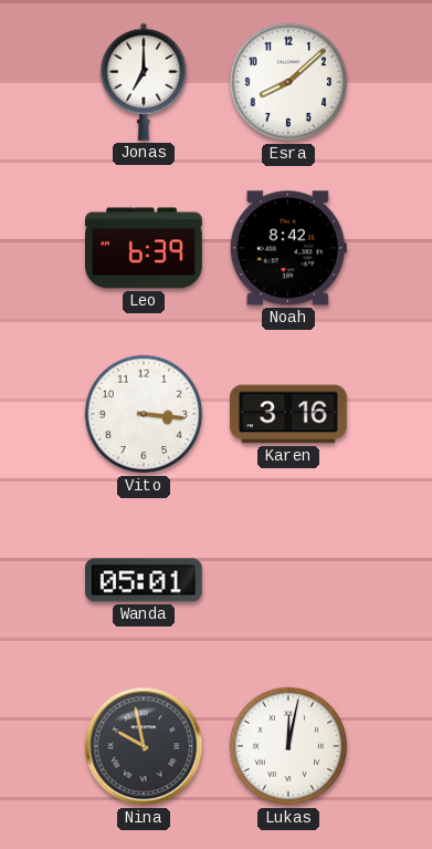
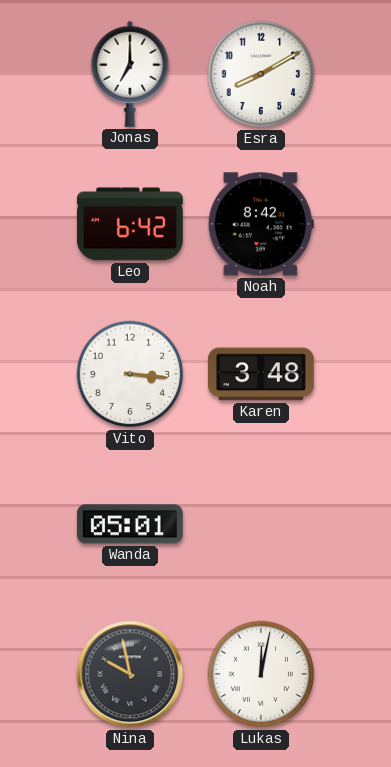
Esra: 8:08 -> 8:10 (261, 74)
Leo: 6:39 -> 6:42 (131, 224)
Karen: 3:16 -> 3:48 (261, 374)
